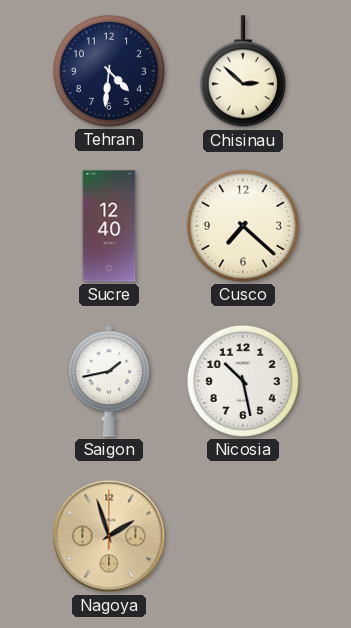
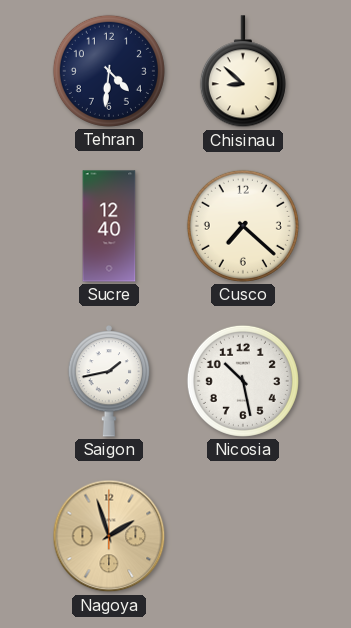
Chisinau: 2:52 -> 8:52 (243, 72)
